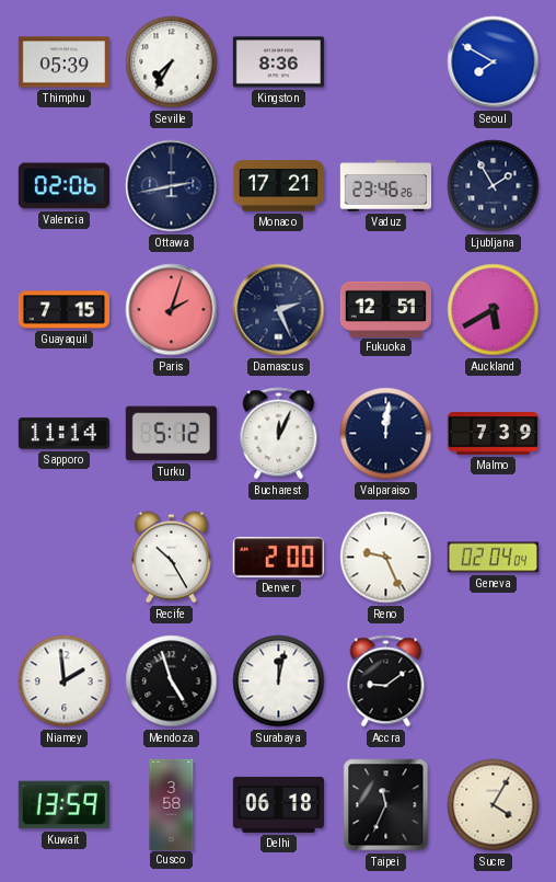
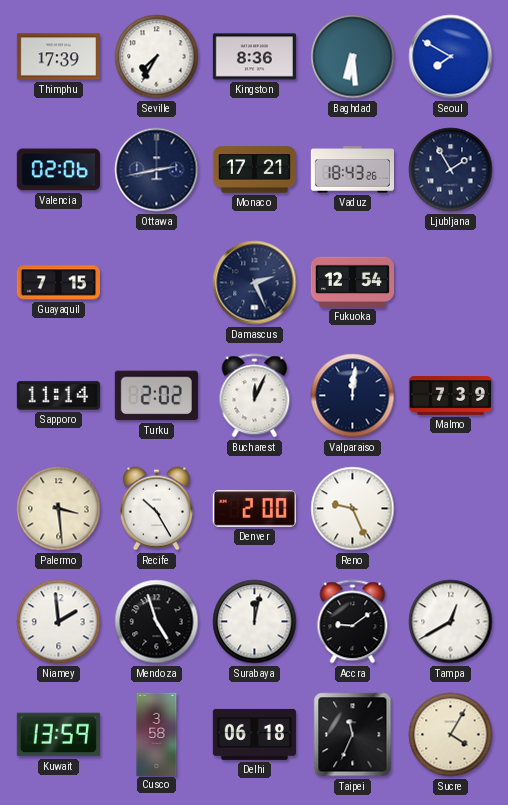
Thimphu: 05:39 -> 17:39 (58, 57)
Baghdad: none -> 6:29 (353, 57)
Vaduz: 23:46 -> 18:43 (352, 170)
Paris: 2:03 -> none (172, 310)
Fukuoka: 12:51 -> 12:54 (352, 282)
Auckland: 5:40 -> none (494, 310)
Turku: 5:12 -> 2:02 (156, 396)
Palermo: none -> 3:29 (59, 509)
Geneva: 02:04 -> none (493, 558)
Tampa: none -> 12:40 (451, 622)
